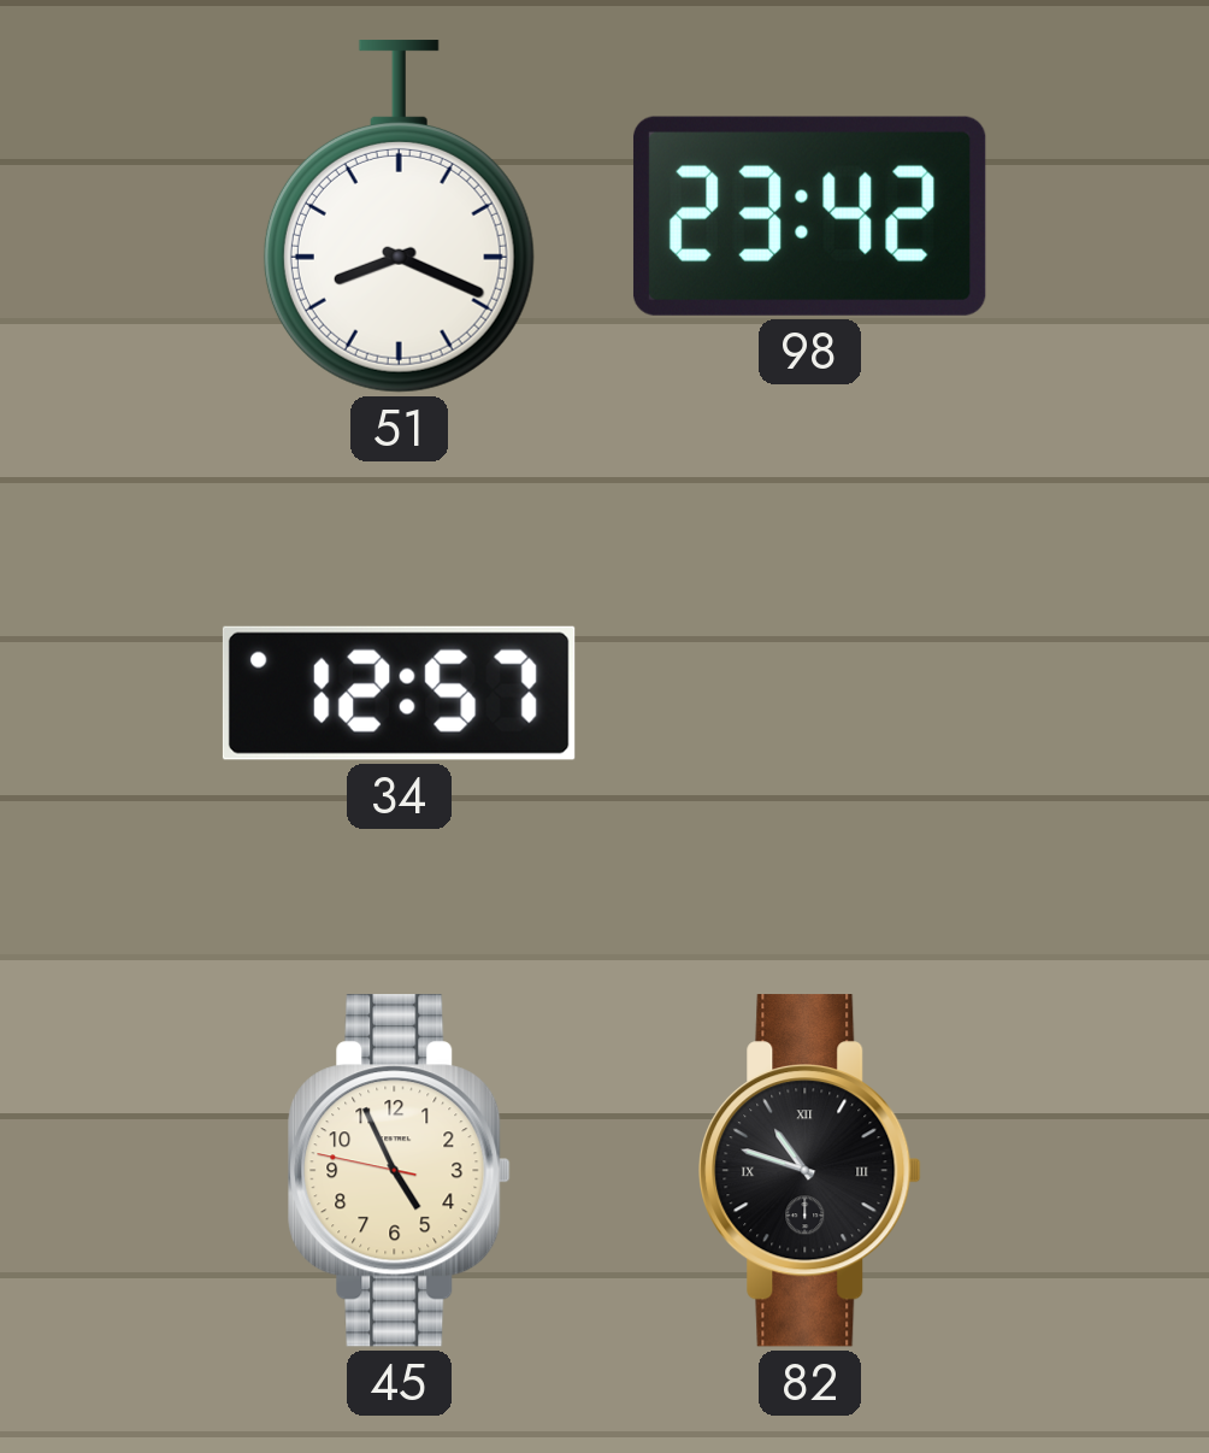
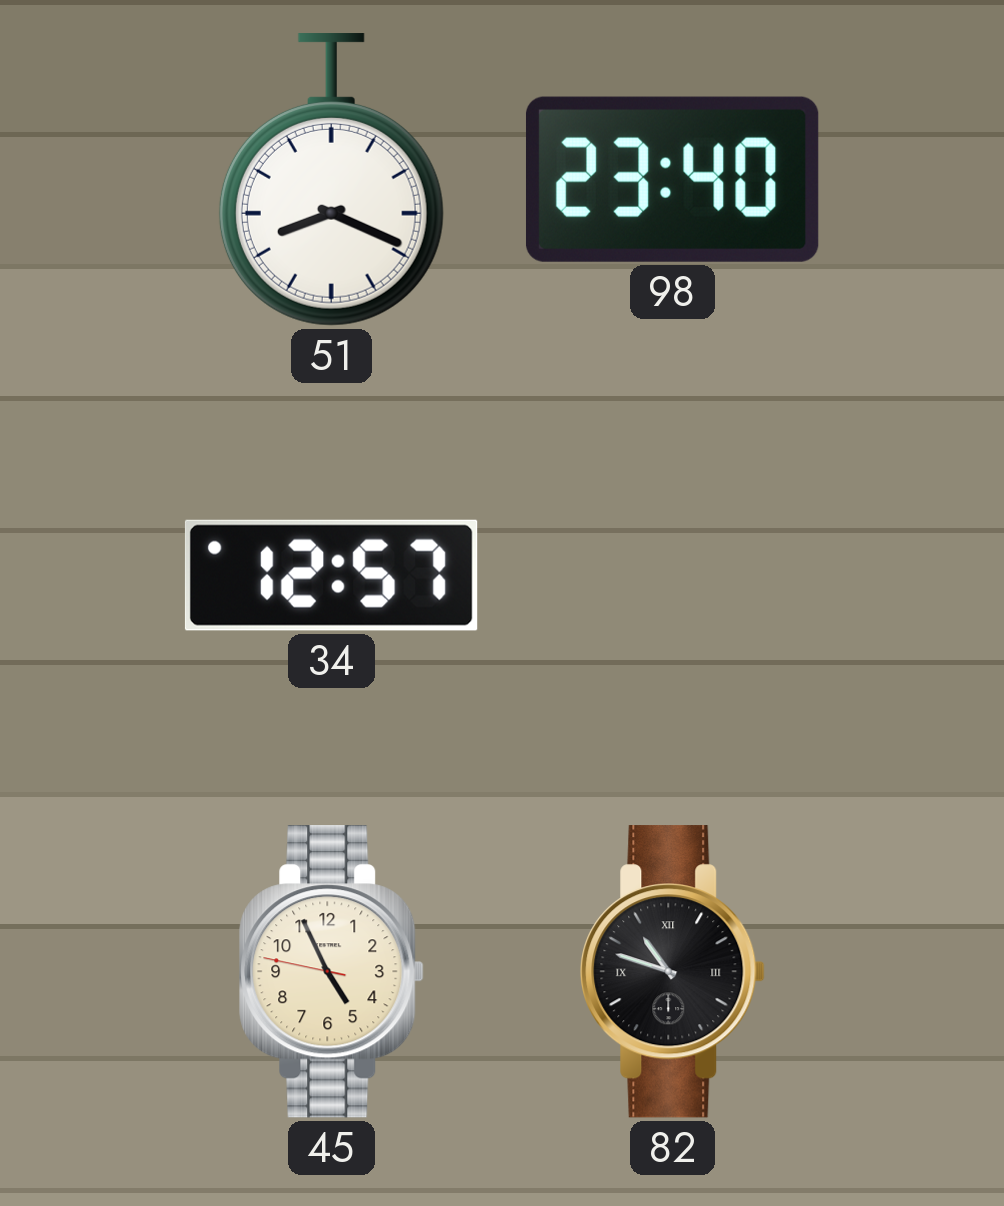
98: 23:42 -> 23:40 (672, 179)
